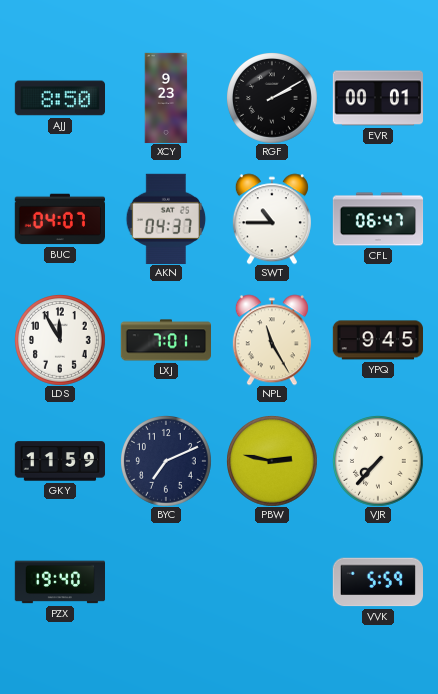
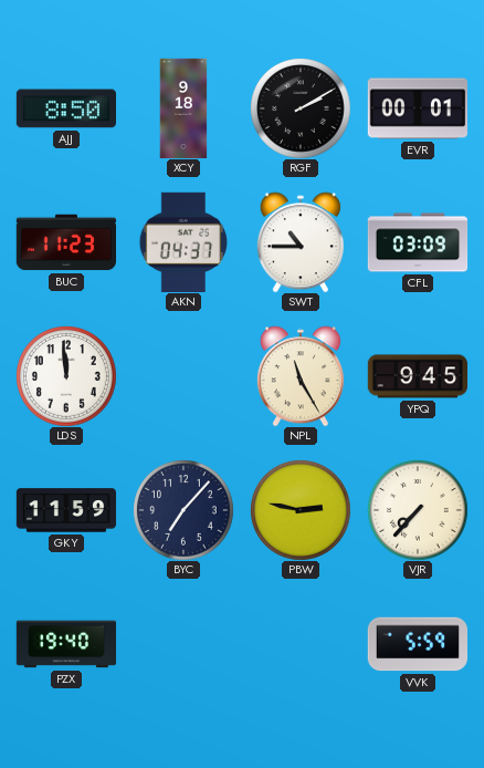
XCY: 9:23 -> 9:18 (183, 108)
BUC: 04:07 -> 11:23 (65, 242)
CFL: 06:47 -> 03:09 (418, 242)
LDS: 11:55 -> 11:59 (66, 376)
LXJ: 7:01 -> none (165, 340)
BYC: 7:11 -> 7:07 (183, 510)
